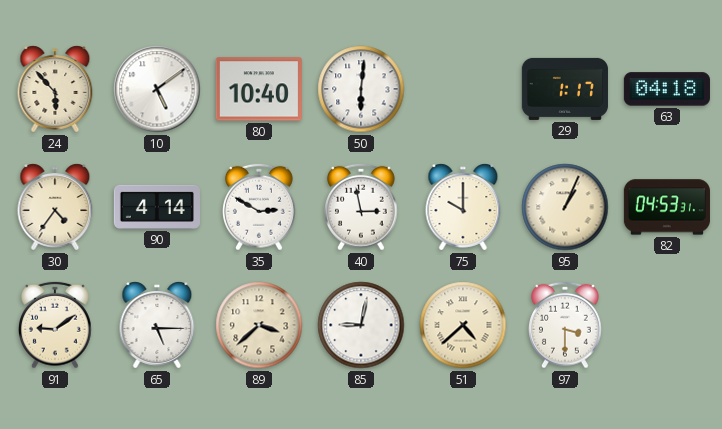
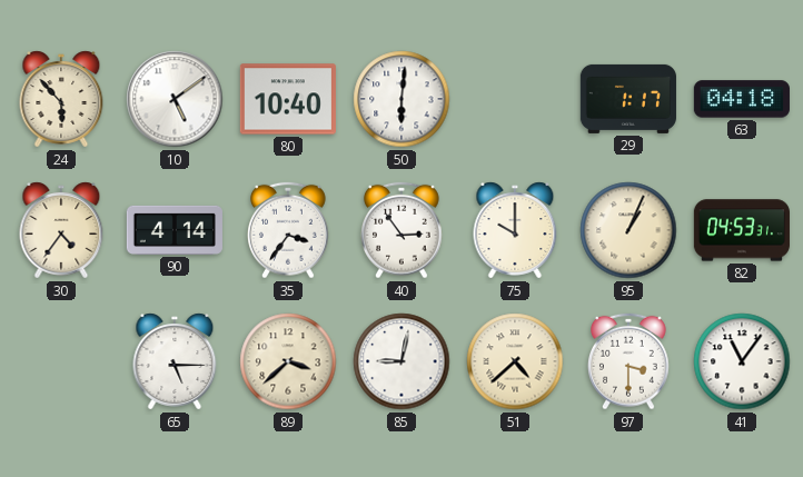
35: 2:50 -> 3:36 (289, 230)
40: 2:58 -> 2:54 (403, 230)
91: 9:09 -> none (56, 325)
41: none -> 11:06 (742, 361)
